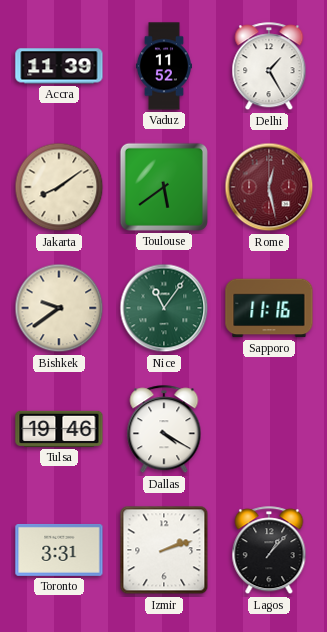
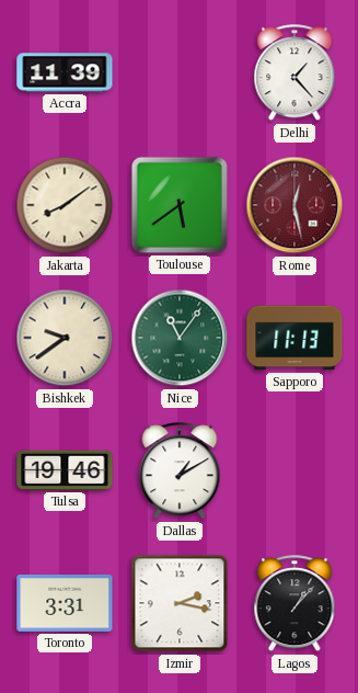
Vaduz: 11:52 -> none (164, 66)
Delhi: 1:25 -> 1:23 (295, 73)
Sapporo: 11:16 -> 11:13 (295, 338)
Dallas: 4:20 -> 1:10 (180, 472)
Izmir: 2:12 -> 2:17 (180, 603)
